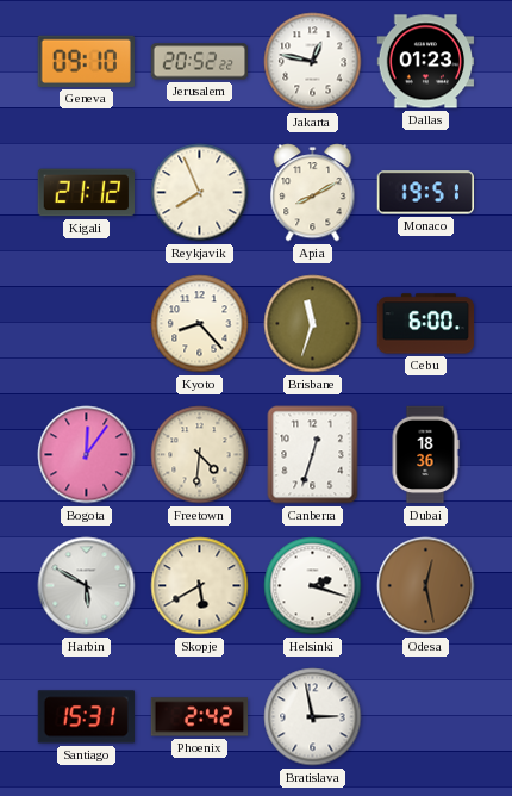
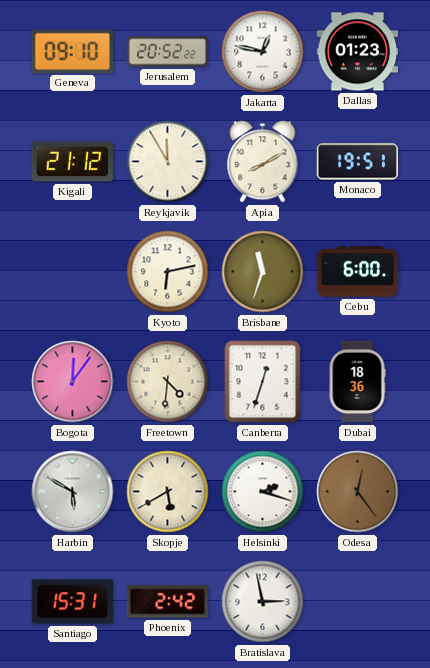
Reykjavik: 7:56 -> 11:55 (168, 162)
Kyoto: 8:23 -> 6:13 (168, 272)
Odesa: 12:28 -> 12:24 (358, 492)
